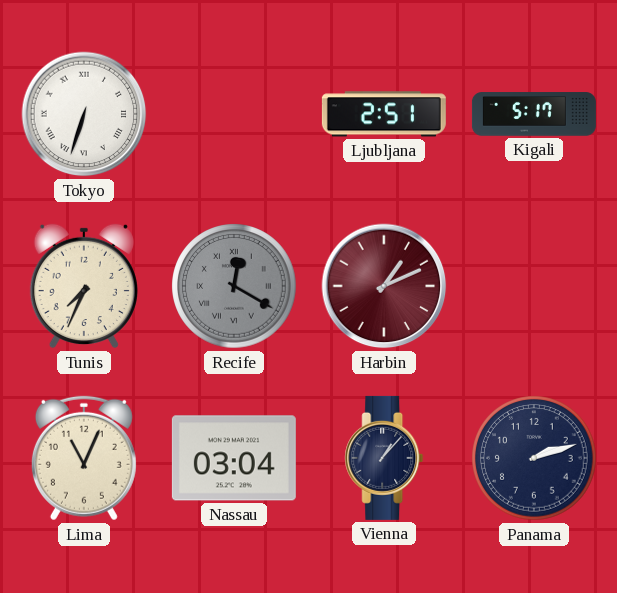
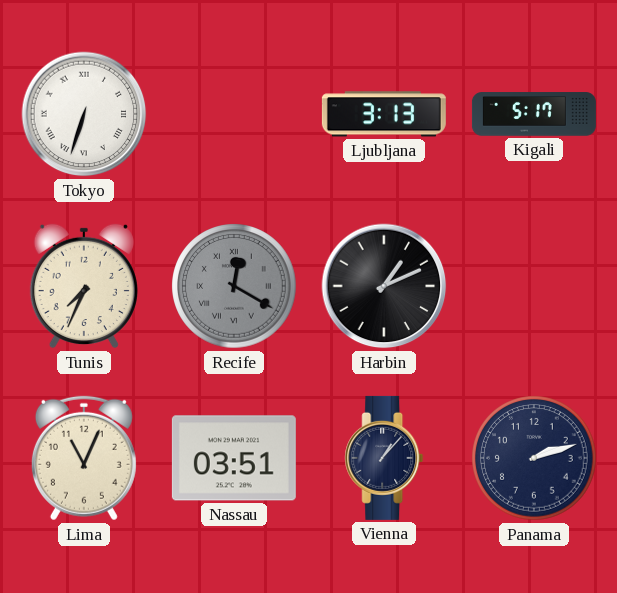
Ljubljana: 2:51 -> 3:13 (384, 114)
Harbin dial: burgundy -> black (384, 286)
Nassau: 03:04 -> 03:51 (234, 458)
